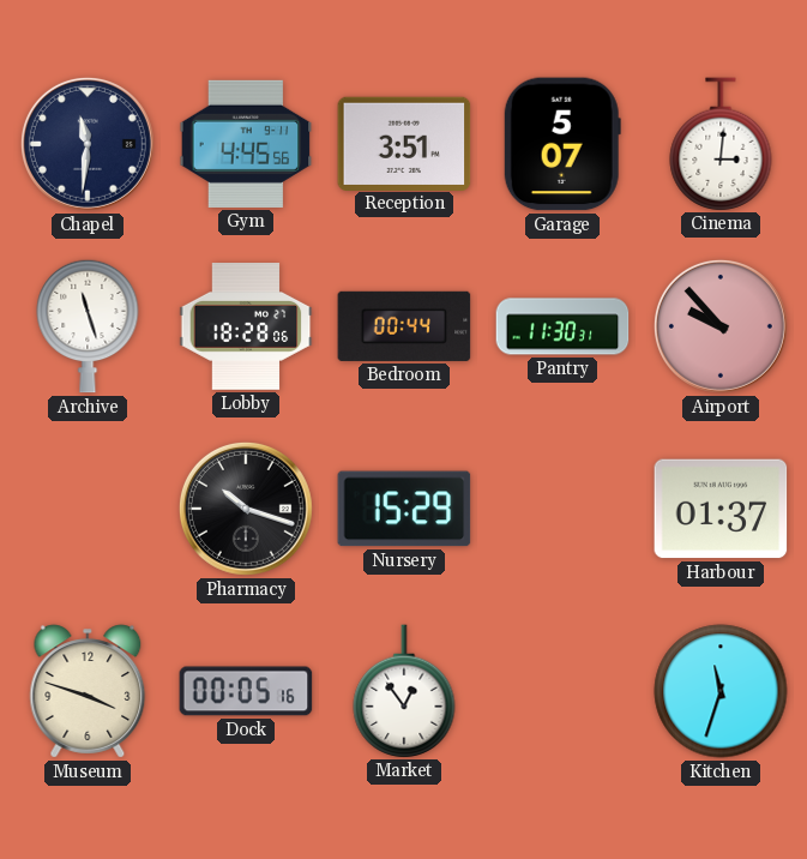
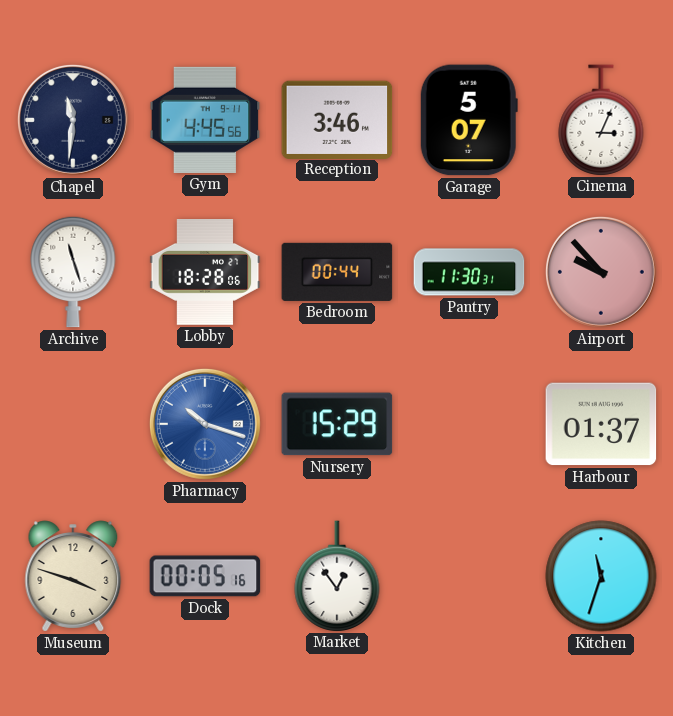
Reception: 3:51 -> 3:46 (337, 119)
Cinema: 3:01 -> 3:04 (601, 120)
Pharmacy dial: black -> blue (205, 424)
